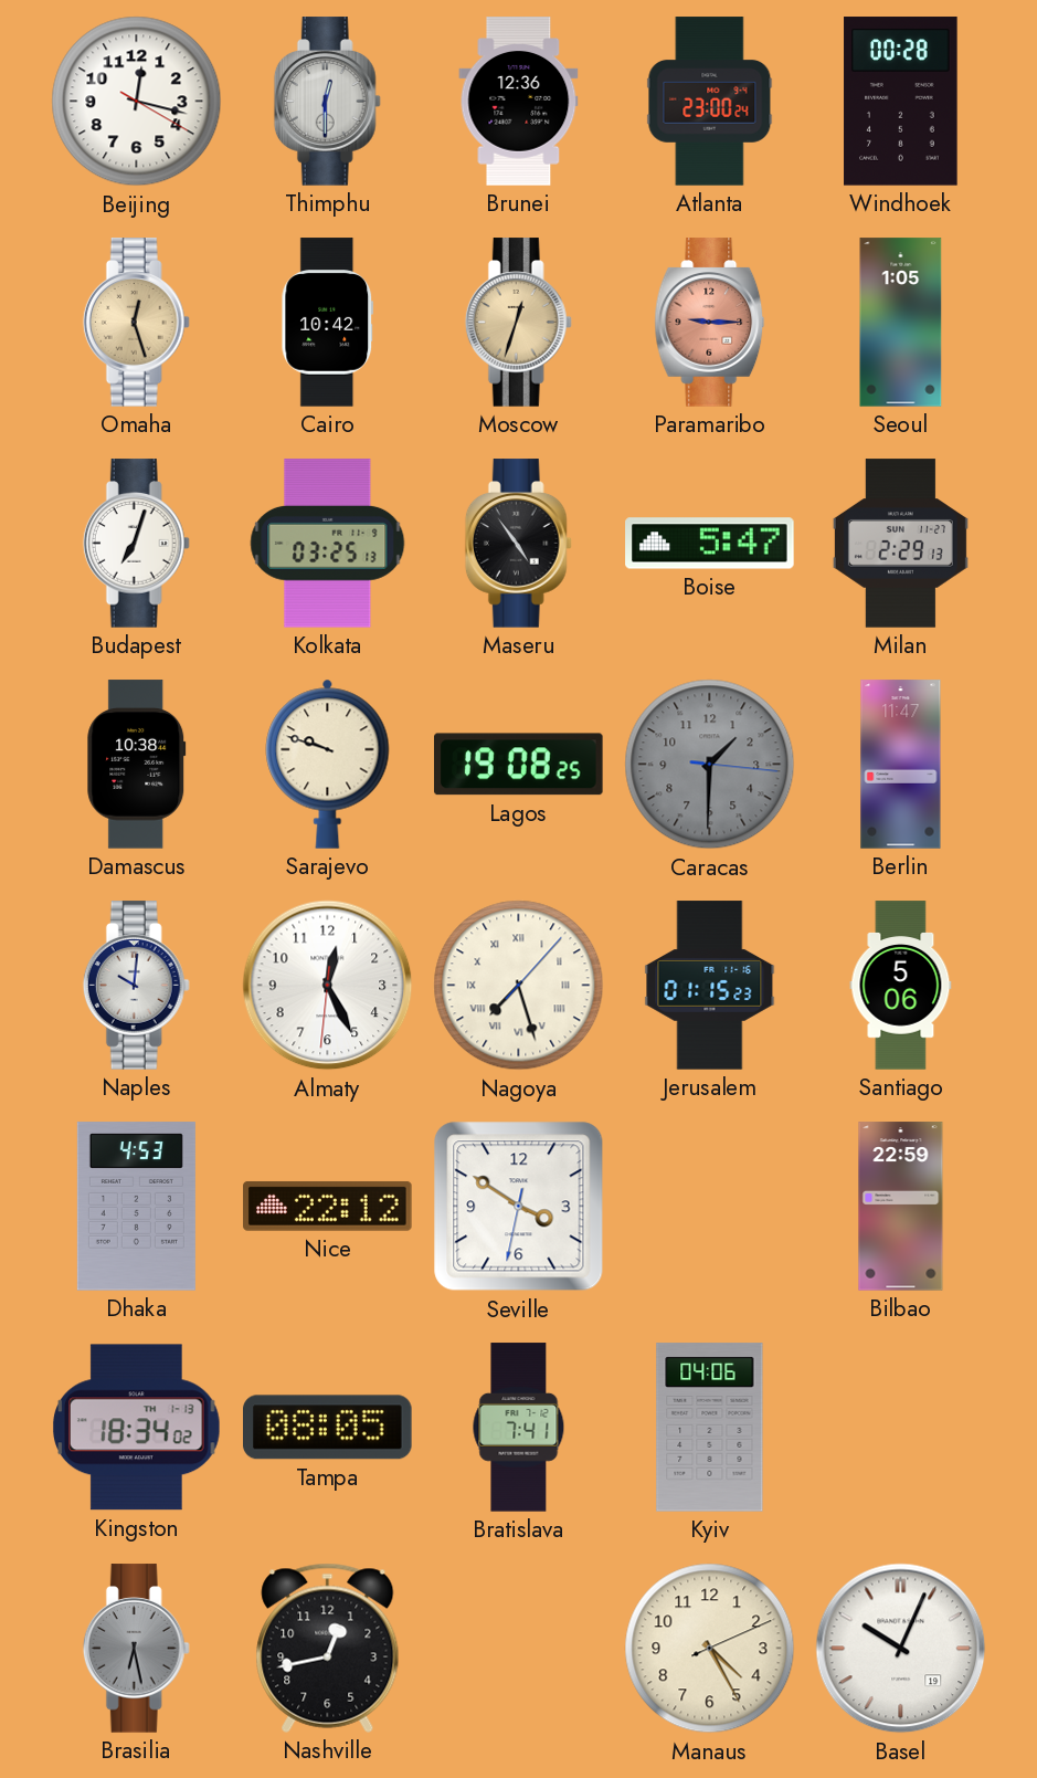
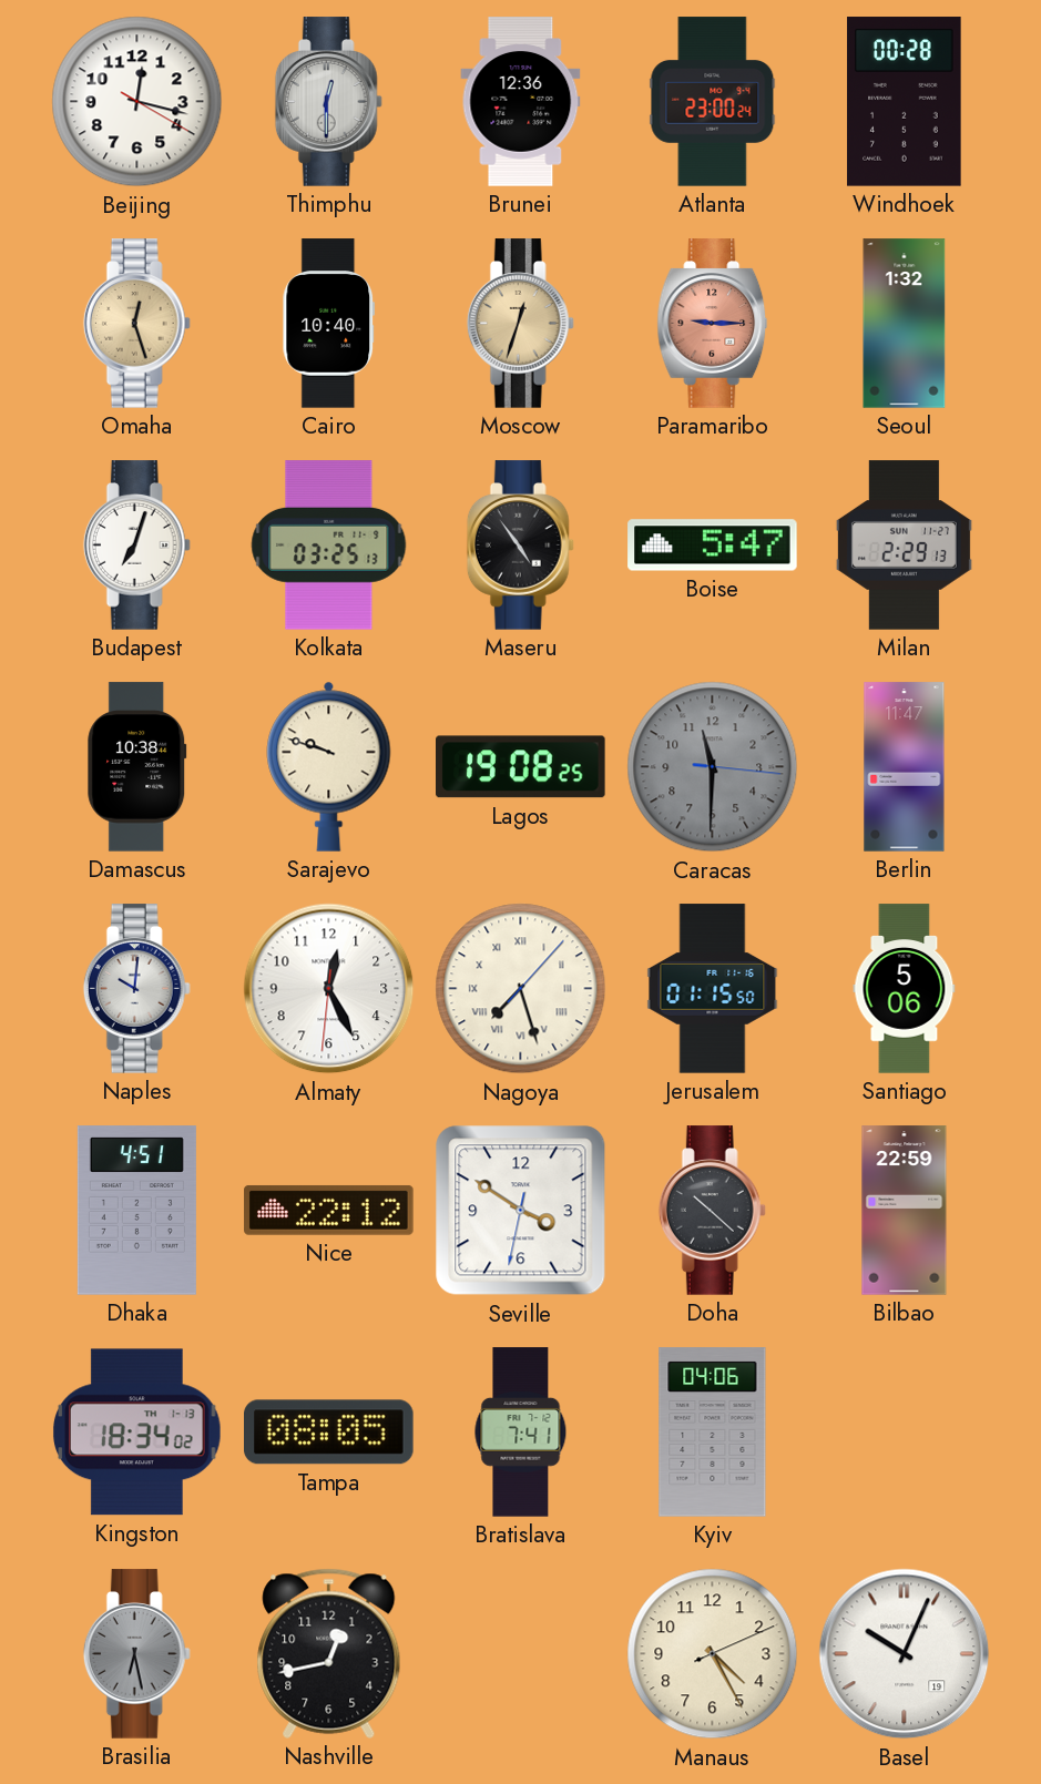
Cairo: 10:42 -> 10:40 (329, 324)
Seoul: 1:05 -> 1:32 (905, 324)
Caracas: 1:30 -> 11:30 (713, 767)
Jerusalem: 01:15:23 -> 01:15:50 (713, 989)
Dhaka: 4:53 -> 4:51 (136, 1211)
Doha: none -> 10:22 (712, 1211)
